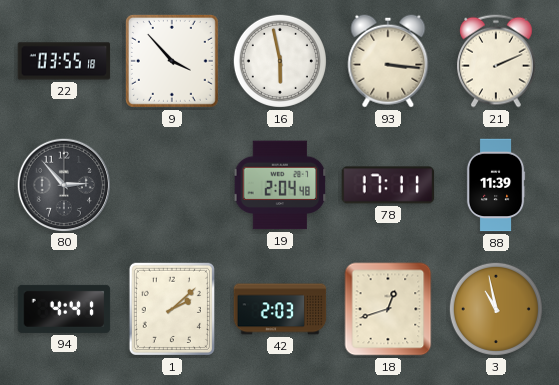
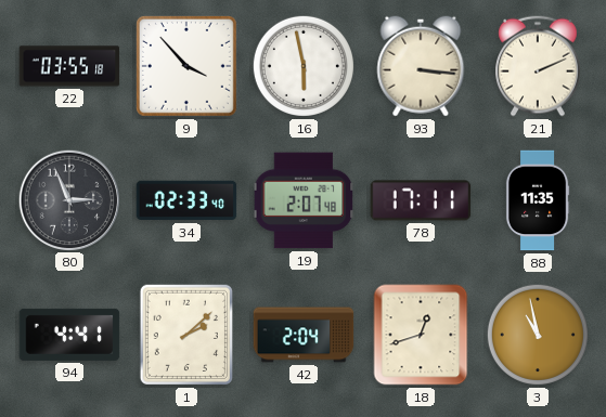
80: 2:53 -> 2:56 (68, 199)
34: none -> 02:33 (186, 200)
19: 2:04 -> 2:07 (304, 200)
88: 11:39 -> 11:35 (538, 200)
42: 2:03 -> 2:04 (304, 335)
